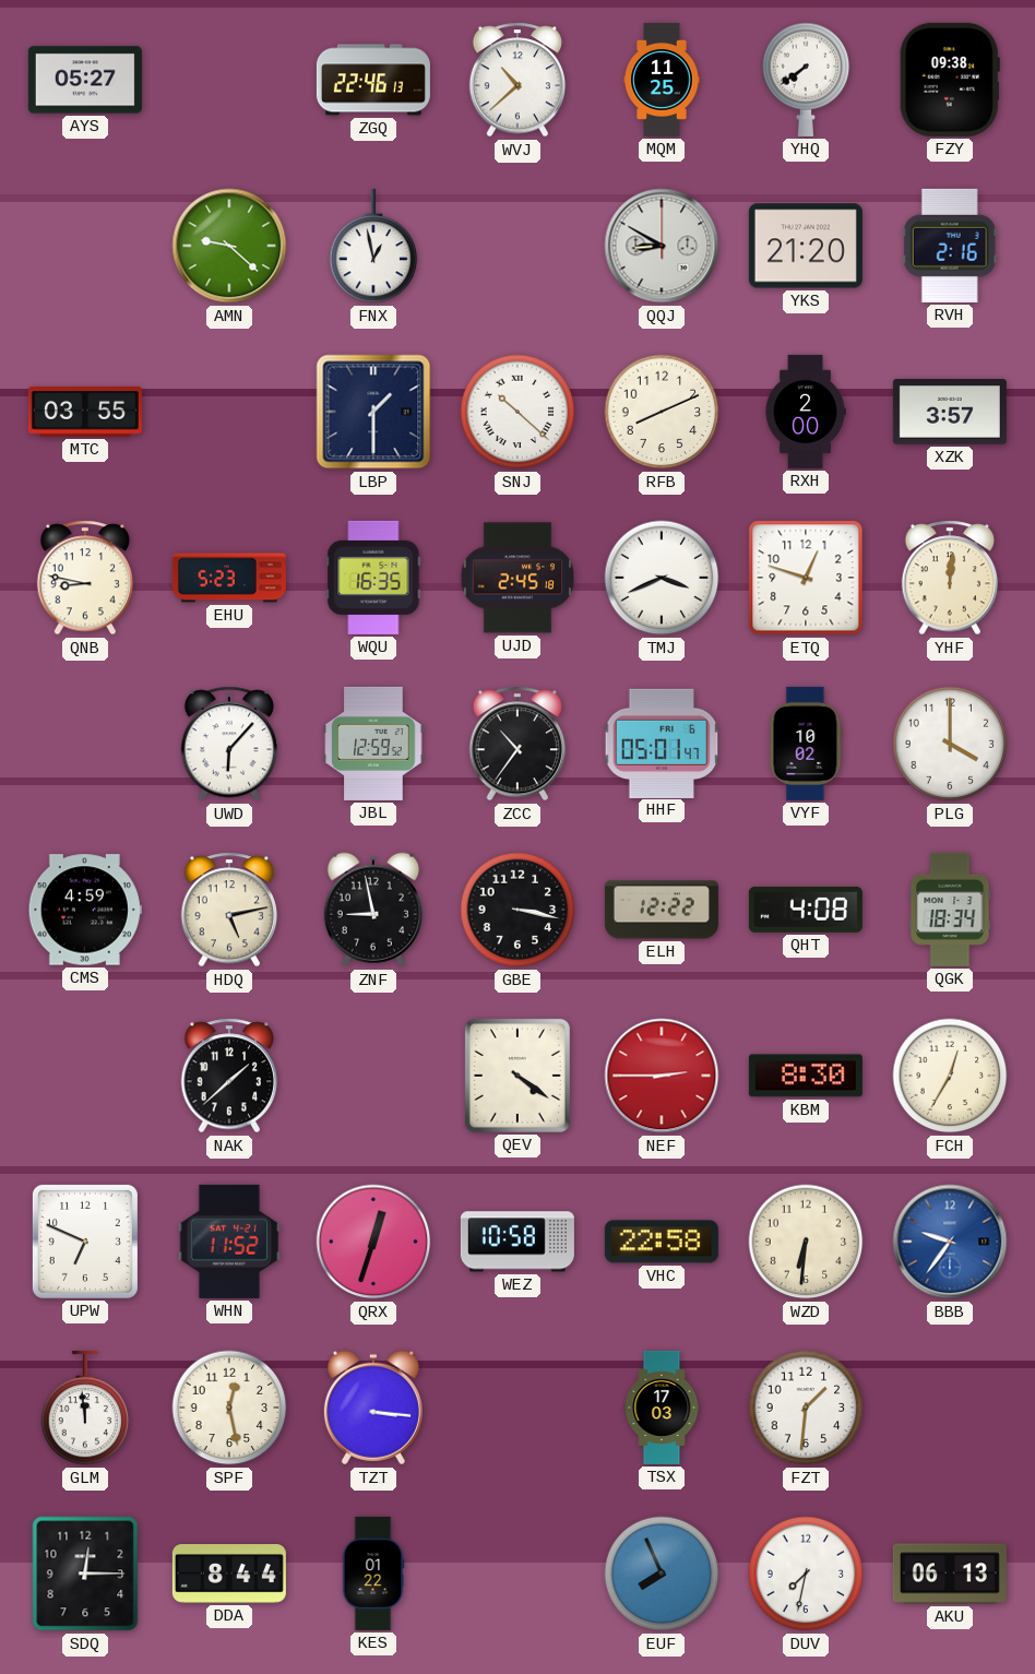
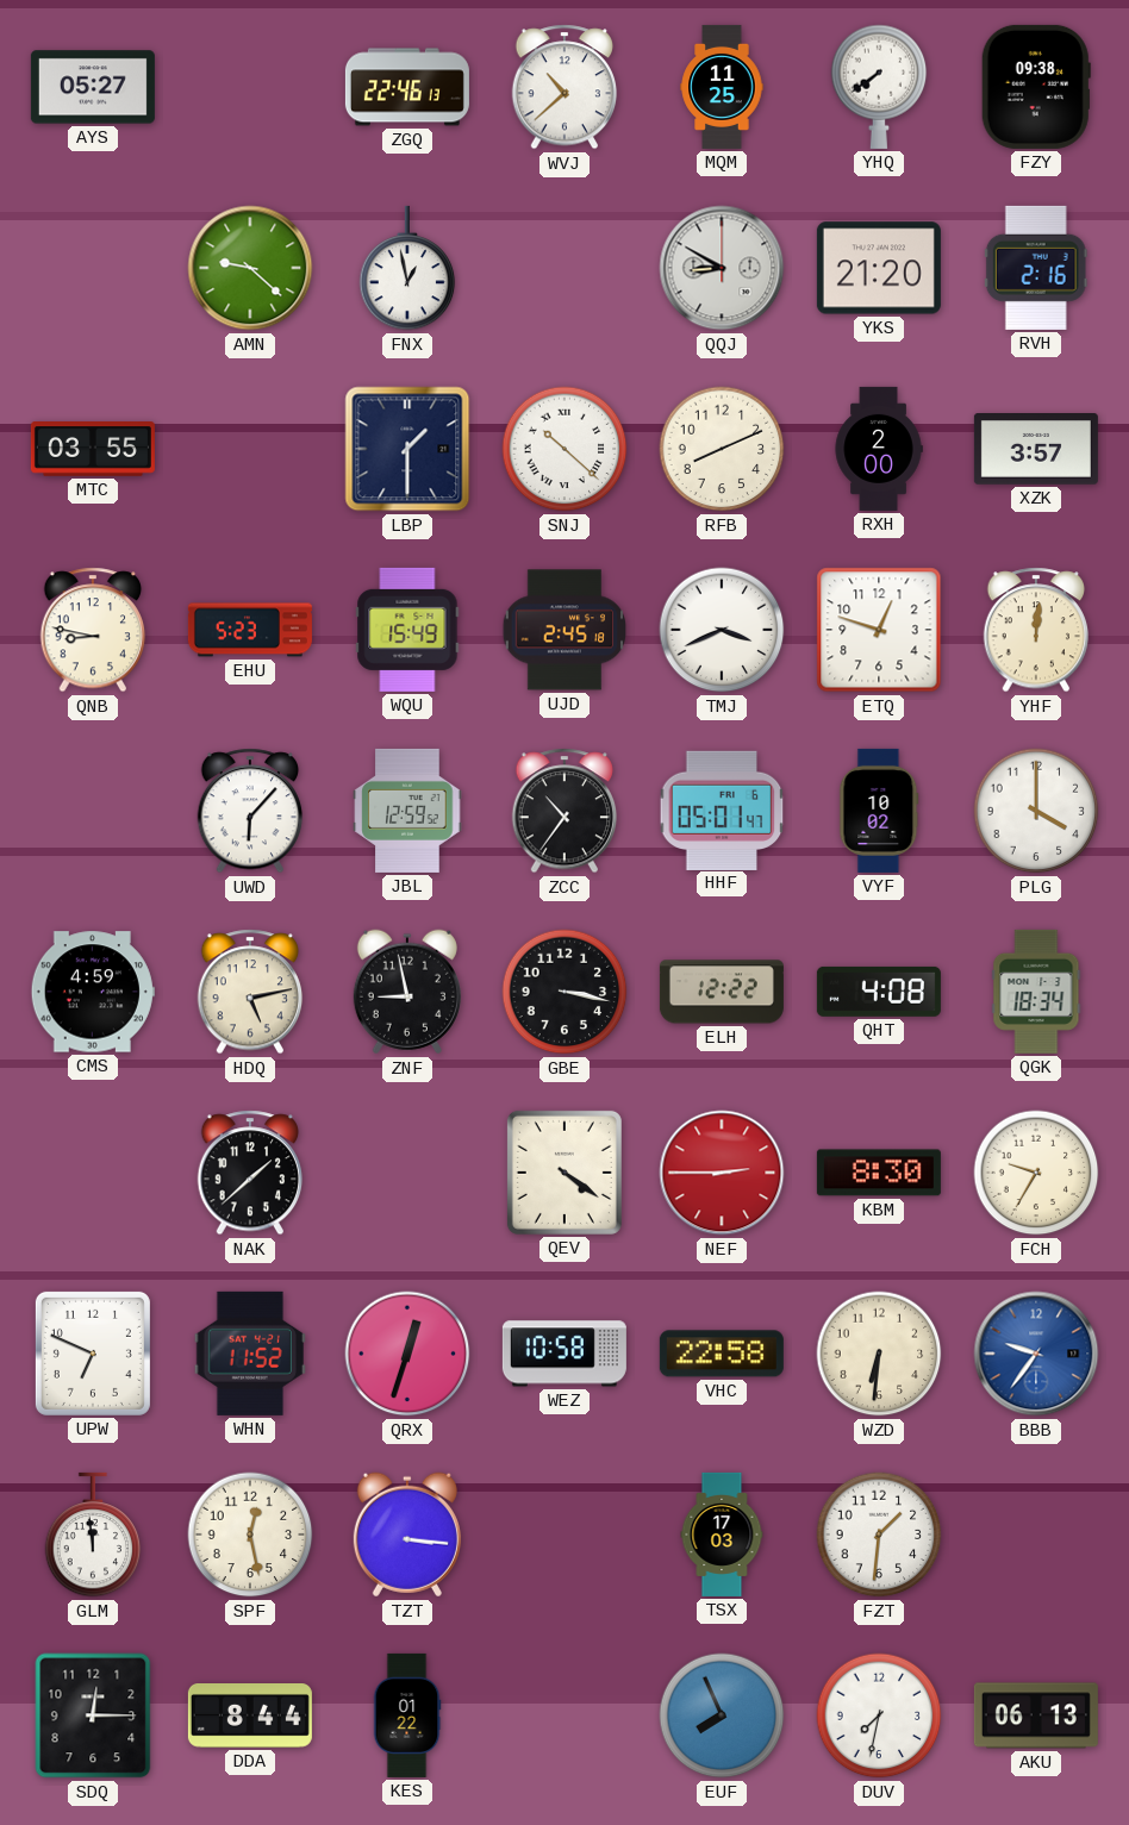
WQU: 16:35 -> 15:49 (407, 630)
FCH: 12:35 -> 9:35 (1036, 1173)
